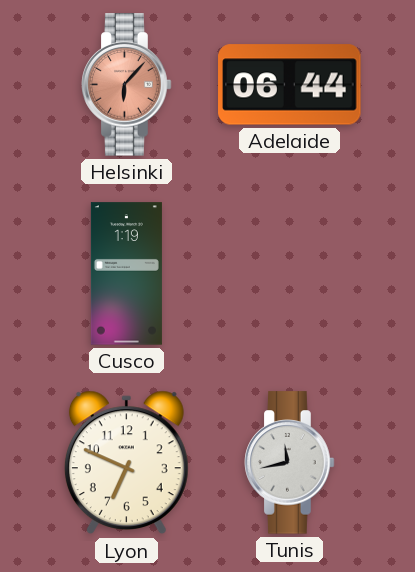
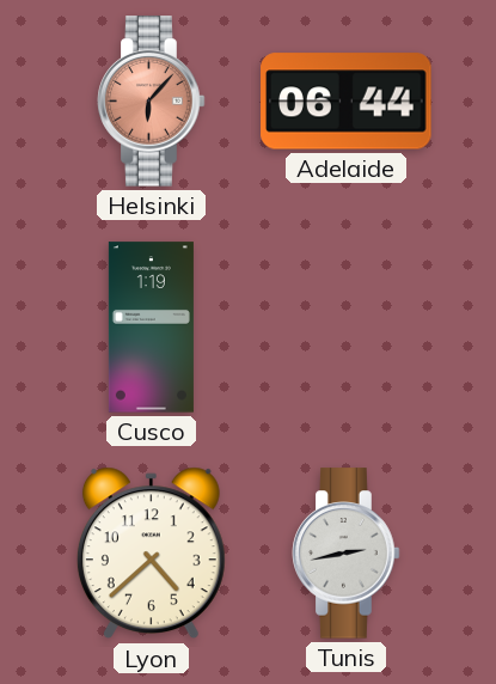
Lyon: 6:49 -> 4:38 (151, 554)
Tunis: 11:43 -> 2:43 (347, 554)
